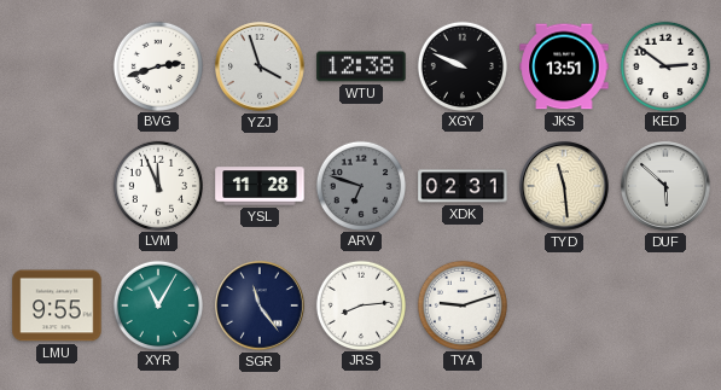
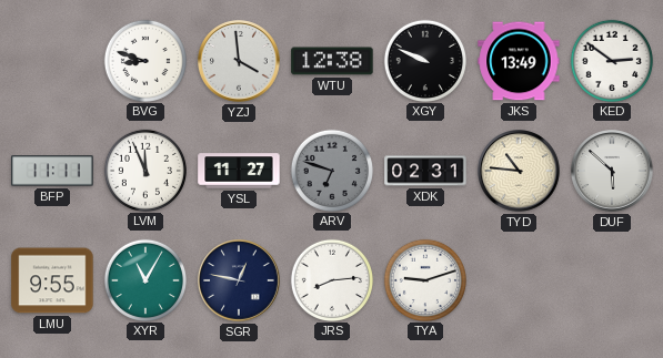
BVG: 2:42 -> 8:48 (144, 60)
YZJ: 3:57 -> 3:59 (240, 62)
JKS: 13:51 -> 13:49 (519, 61)
BFP: none -> 11:11 (52, 171)
YSL: 11:28 -> 11:27 (239, 171)
TYD: 11:29 -> 10:46 (520, 172)
SGR: 11:24 -> 12:47 (240, 282)
